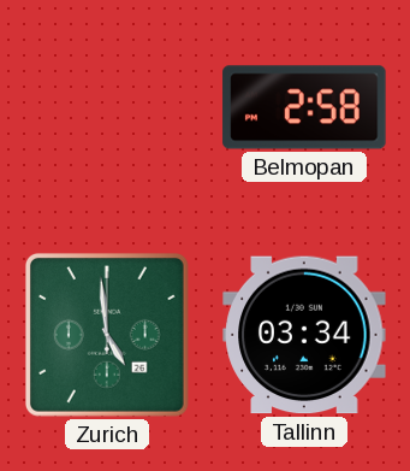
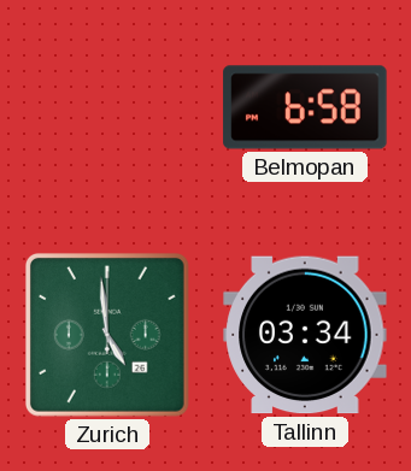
Belmopan: 2:58 -> 6:58 (305, 107)
